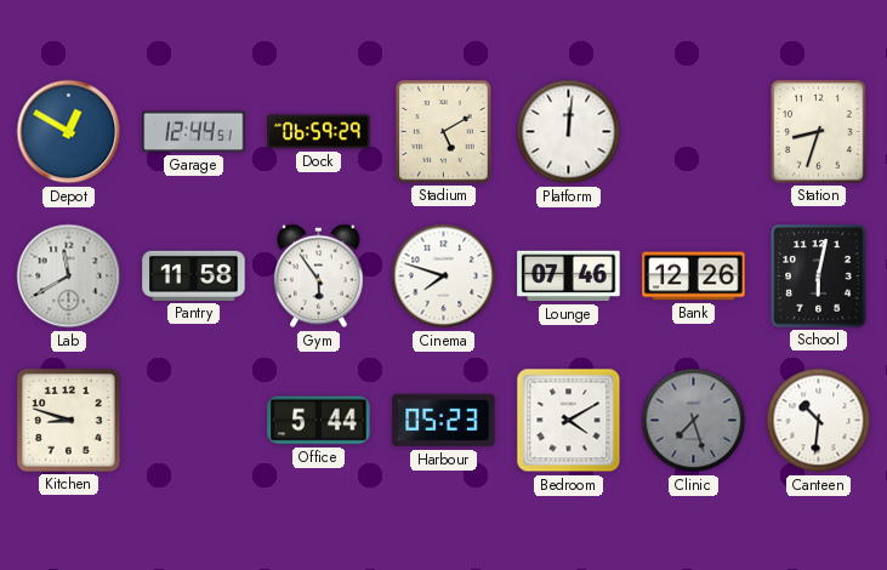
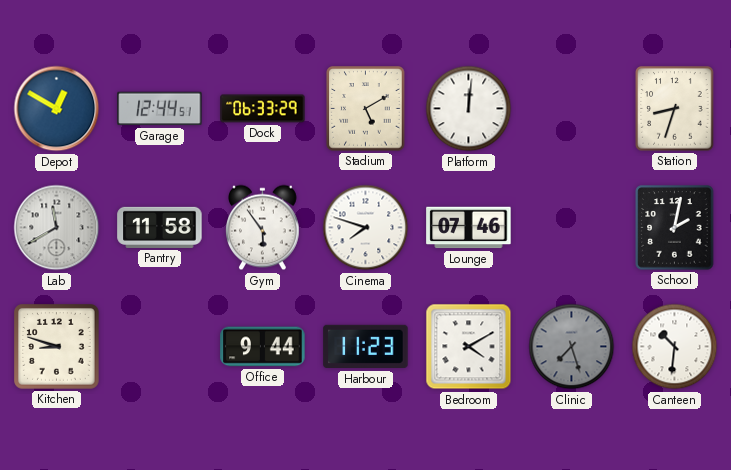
Dock: 06:59 -> 06:33 (263, 109)
Bank: 12:26 -> none (694, 277)
School: 6:02 -> 2:02 (675, 228)
Office: 5:44 -> 9:44 (263, 347)
Harbour: 05:23 -> 11:23 (366, 347)
